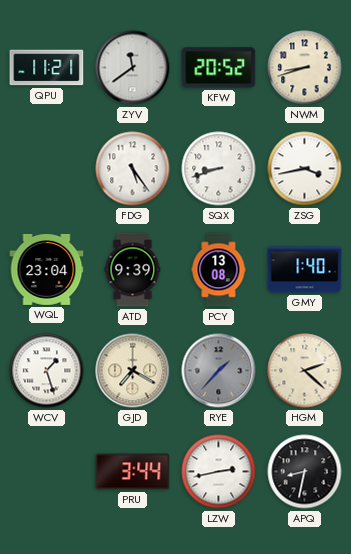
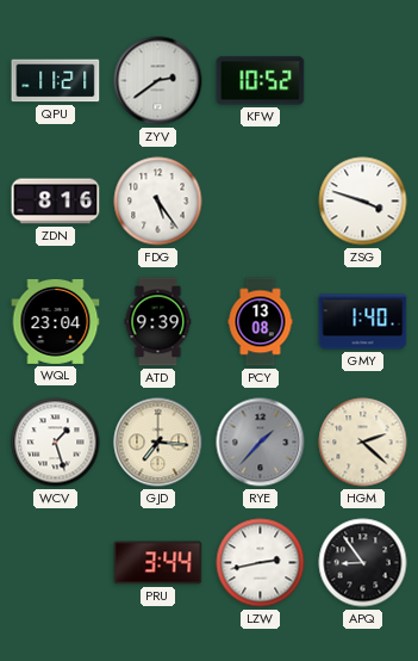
ZYV: 11:39 -> 2:39 (158, 81)
KFW: 20:52 -> 10:52 (261, 81)
NWM: 8:42 -> none (305, 68)
ZDN: none -> 8:16 (56, 202)
SQX: 8:42 -> none (219, 169)
ZSG: 3:43 -> 3:48 (363, 202)
GJD: 7:20 -> 7:16 (158, 443)
APQ: 8:32 -> 8:54 (363, 563)
